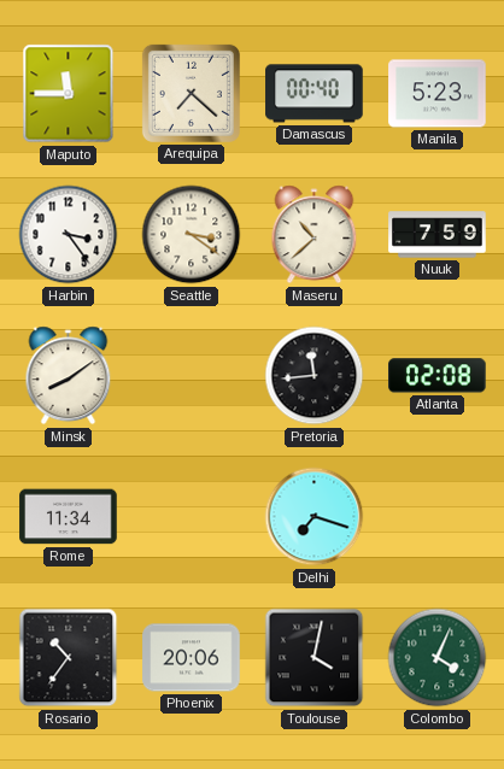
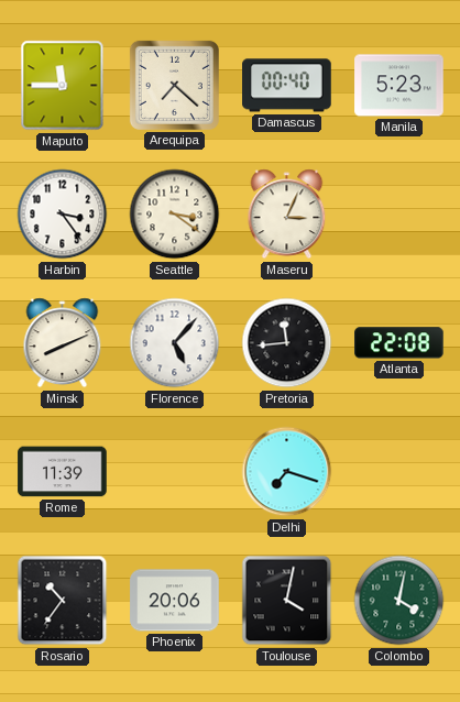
Maseru: 10:38 -> 3:04 (287, 215)
Nuuk: 7:59 -> none (438, 235)
Minsk: 8:09 -> 8:11 (63, 343)
Florence: none -> 5:07 (175, 343)
Atlanta: 02:08 -> 22:08 (399, 343)
Rome: 11:34 -> 11:39 (63, 472)
Colombo: 4:04 -> 4:02 (399, 601)
